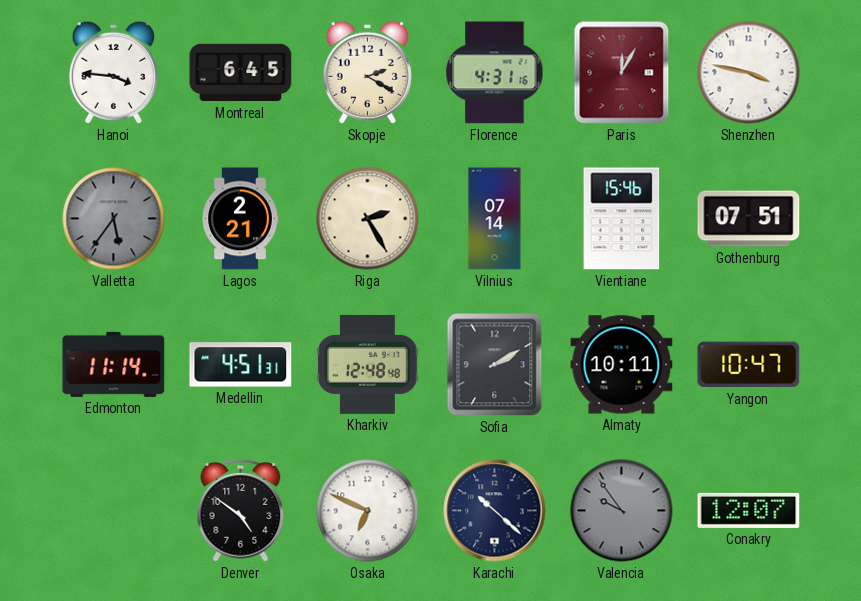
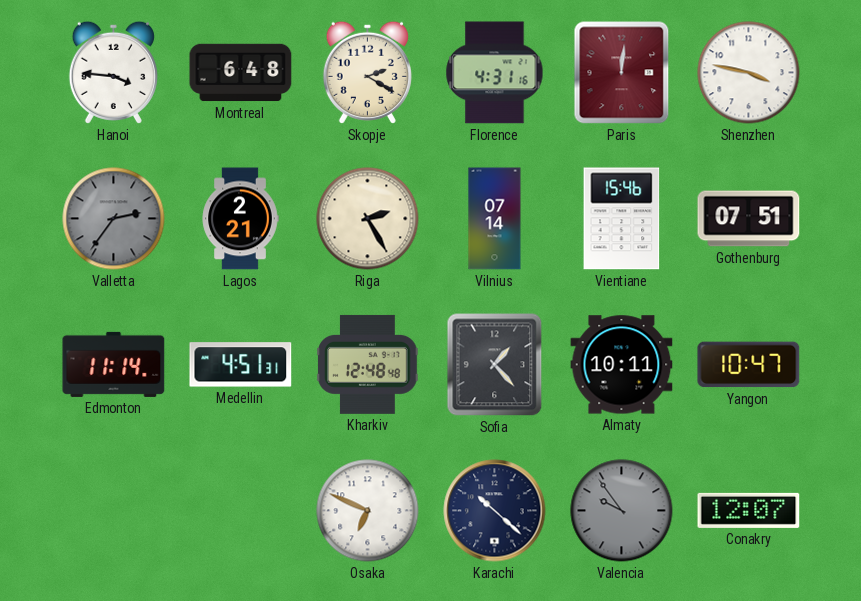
Montreal: 6:45 -> 6:48 (241, 73)
Paris: 12:05 -> 12:01 (622, 73)
Valletta: 5:36 -> 2:36 (114, 219)
Sofia: 2:10 -> 1:23 (495, 365)
Denver: 4:51 -> none (241, 511)
